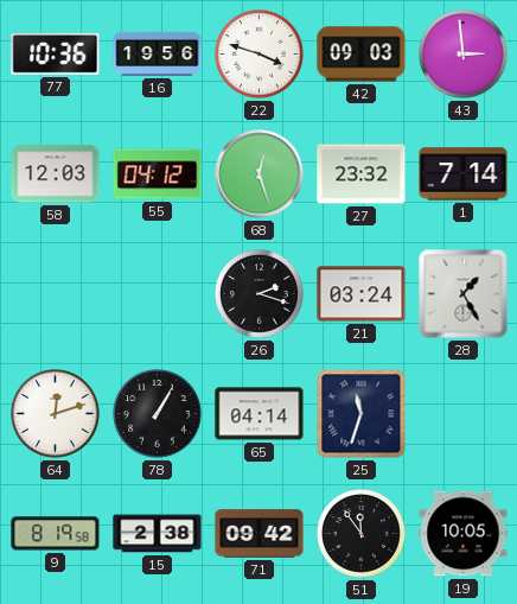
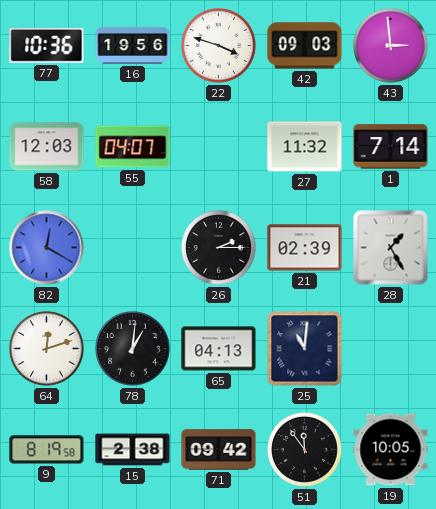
55: 04:12 -> 04:07 (133, 147)
68: 12:27 -> none (260, 174)
27: 23:32 -> 11:32 (305, 147)
82: none -> 12:20 (47, 248)
26: 2:18 -> 2:15 (219, 248)
21: 03:24 -> 02:39 (305, 248)
78: 1:05 -> 1:01 (133, 349)
65: 04:14 -> 04:13 (219, 349)
25: 11:33 -> 11:01 (305, 349)
